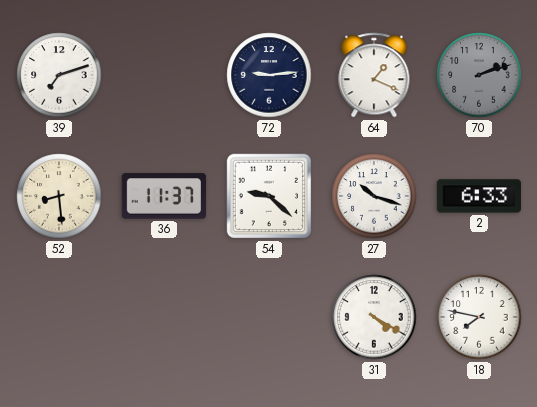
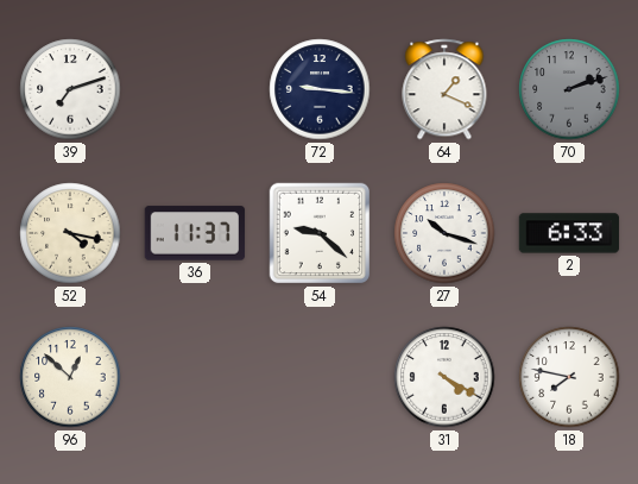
72: 9:14 -> 9:16 (320, 89)
52: 8:29 -> 4:17 (70, 233)
96: none -> 12:52 (70, 377)
